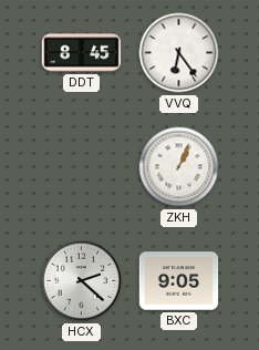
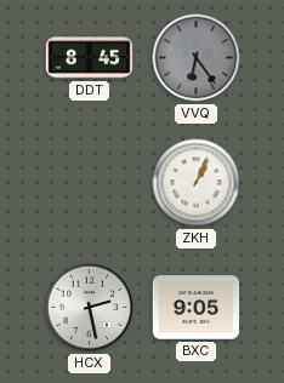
VVQ dial: white -> grey (197, 58)
HCX: 2:22 -> 2:28 (90, 308)
